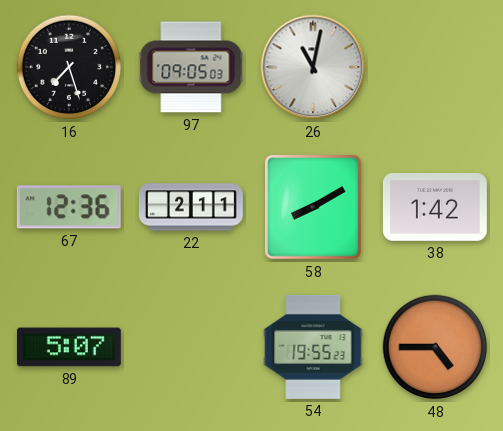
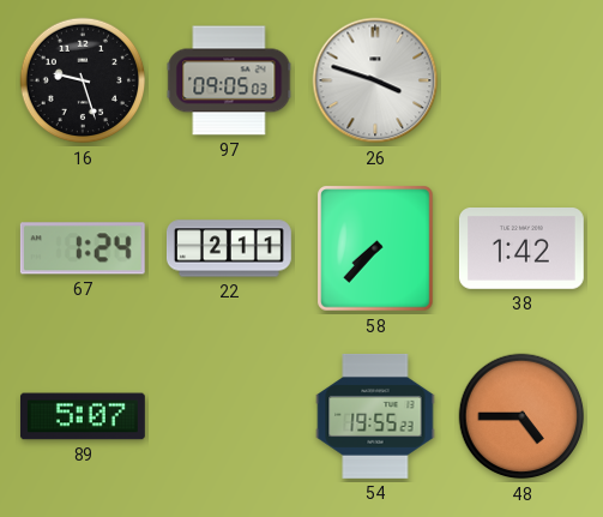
16: 7:27 -> 9:27 (83, 80)
26: 11:02 -> 3:48 (375, 80)
67: 12:36 -> 1:24 (83, 248)
58: 8:10 -> 7:37 (375, 248)
